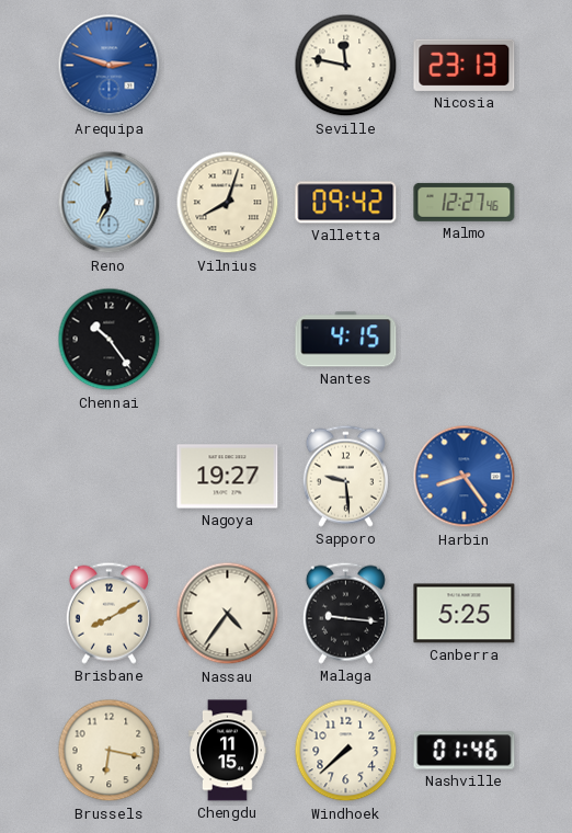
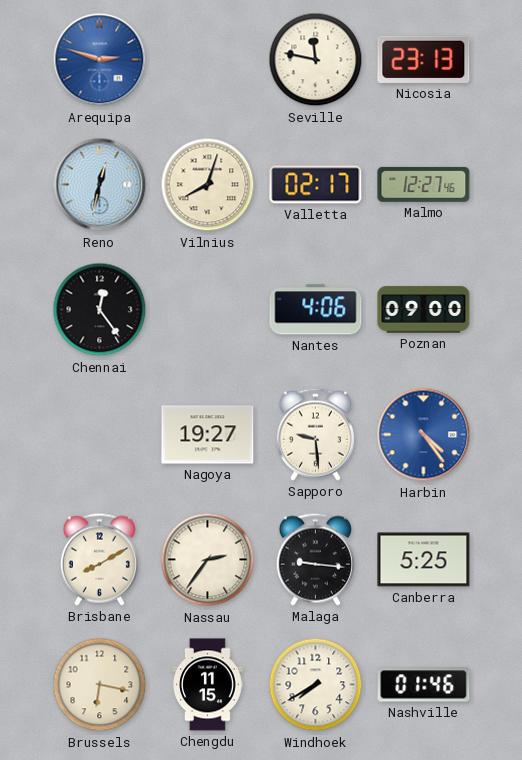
Reno: 6:59 -> 12:32 (100, 185)
Valletta: 09:42 -> 02:17 (316, 185)
Chennai: 10:24 -> 12:24 (100, 310)
Nantes: 4:15 -> 4:06 (316, 310)
Poznan: none -> 09:00 (424, 310)
Harbin: 8:24 -> 4:24 (424, 435)
Nassau: 4:36 -> 2:36 (208, 560)
Windhoek: 7:38 -> 7:40 (316, 685)
